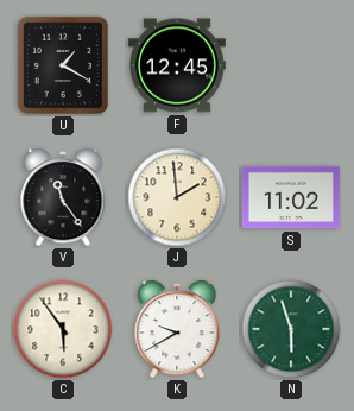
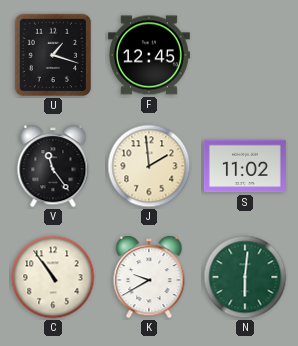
U: 1:20 -> 1:18 (53, 55)
C: 5:54 -> 10:54 (53, 277)
N: 5:57 -> 6:01 (245, 277)
